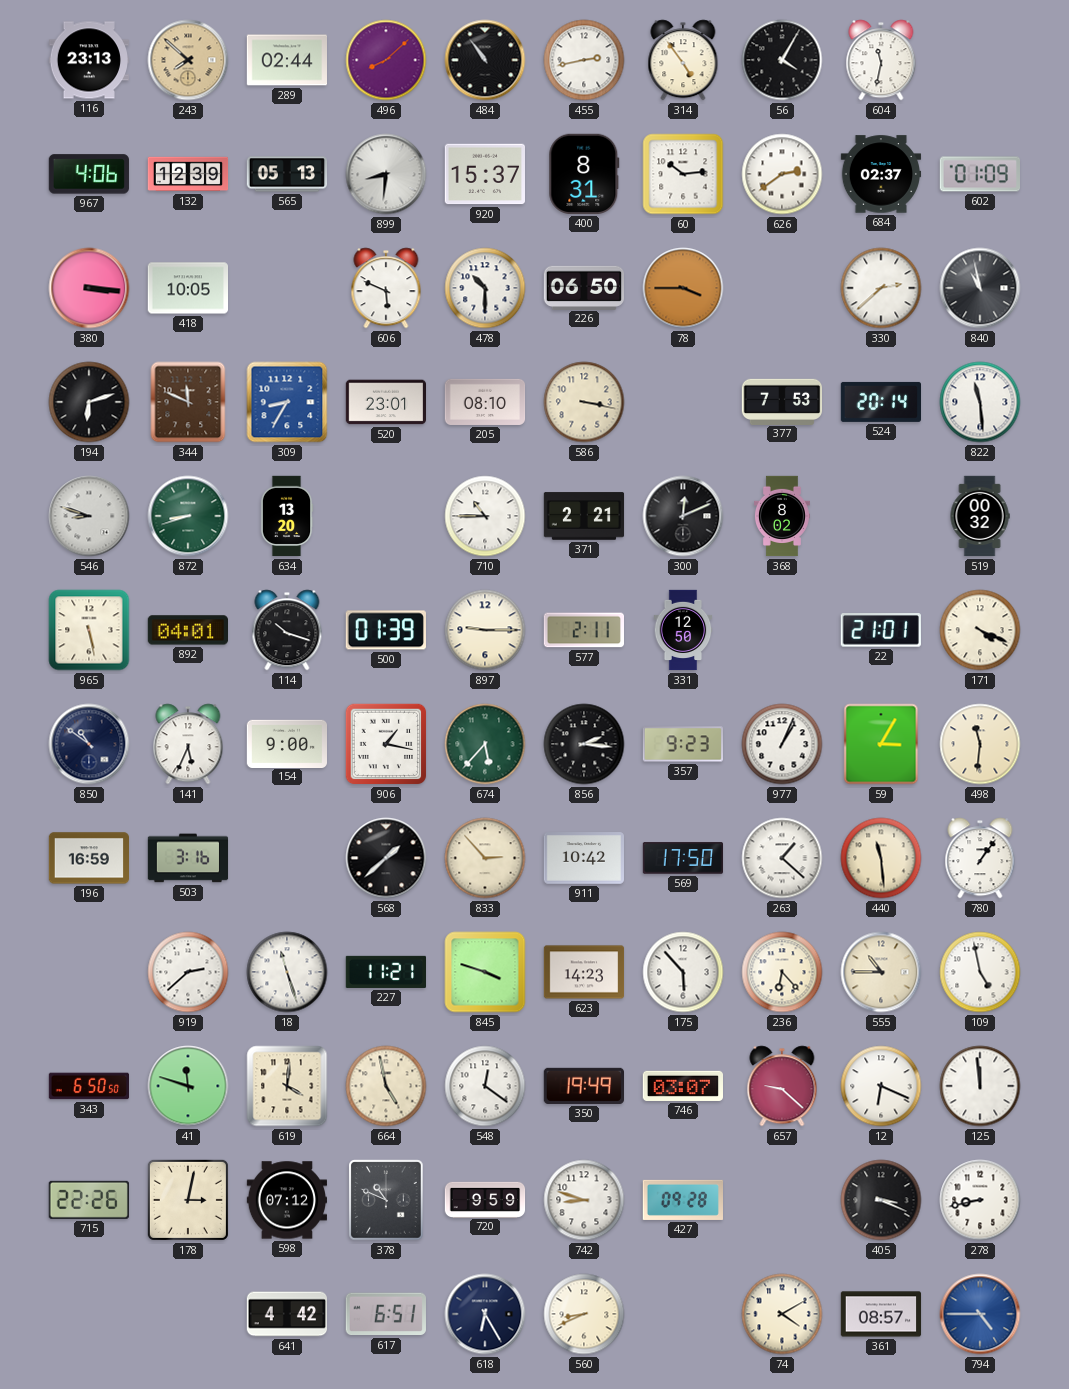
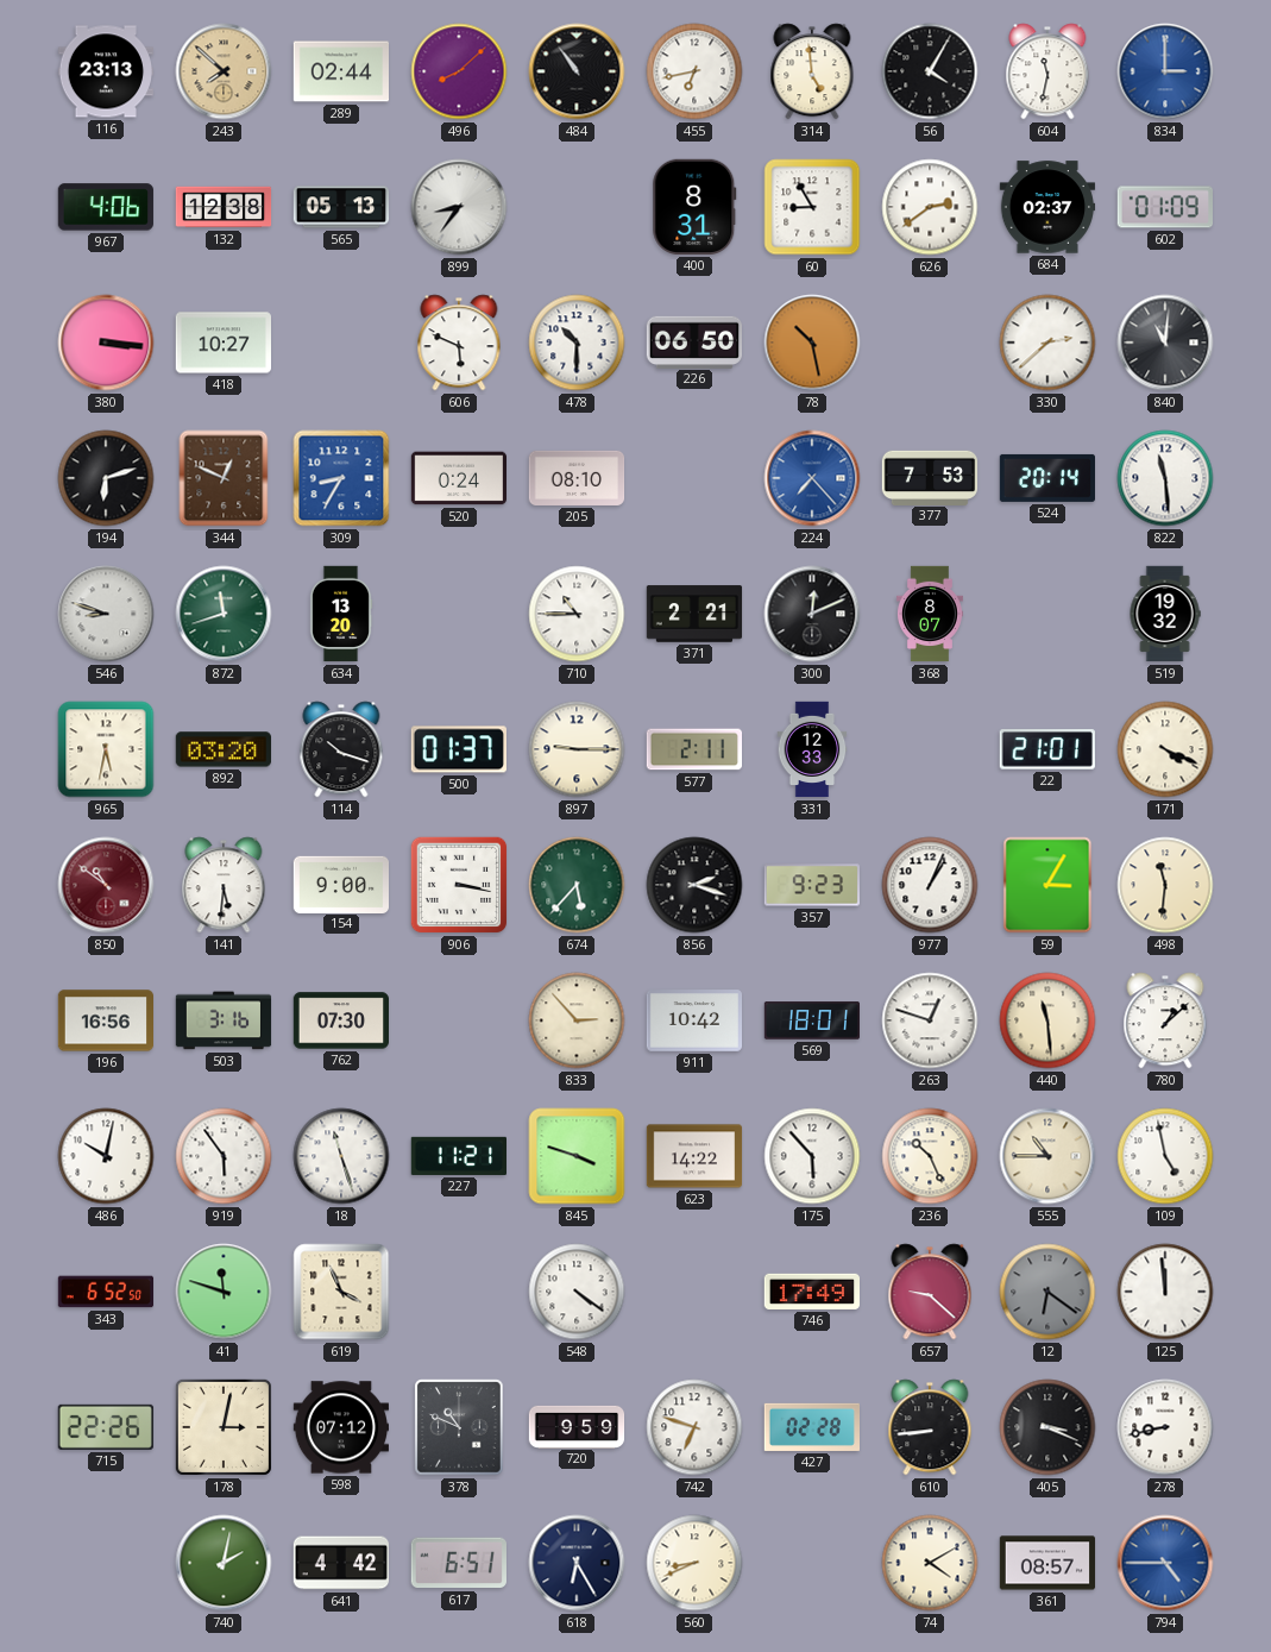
455: 2:43 -> 6:43 (694, 71)
314: 4:54 -> 4:59 (812, 71)
834: none -> 3:00 (1165, 71)
132: 12:39 -> 12:38 (224, 207)
899: 8:31 -> 8:36 (459, 207)
920: 15:37 -> none (484, 174)
60: 10:14 -> 8:55 (812, 207)
418: 10:05 -> 10:27 (222, 343)
78: 3:45 -> 10:28 (812, 343)
840: 10:58 -> 11:01 (1165, 343)
344: 11:49 -> 12:49 (224, 478)
520: 23:01 -> 0:24 (458, 478)
586: 3:17 -> none (584, 402)
224: none -> 7:23 (812, 478)
872: 8:42 -> 11:42 (224, 614)
368: 8:02 -> 8:07 (930, 614)
519: 00:32 -> 19:32 (1165, 614)
965: 5:28 -> 5:32 (106, 749)
892: 04:01 -> 03:20 (222, 749)
500: 01:39 -> 01:37 (459, 749)
331: 12:50 -> 12:33 (812, 749)
850 dial: navy -> burgundy (106, 885)
141: 5:34 -> 5:31 (224, 885)
906: 1:17 -> 3:17 (459, 885)
856: 2:16 -> 2:18 (694, 885)
196: 16:59 -> 16:56 (105, 1020)
762: none -> 07:30 (340, 1020)
568: 1:38 -> none (386, 858)
569: 17:50 -> 18:01 (811, 1020)
263: 1:22 -> 12:48 (930, 1020)
780: 1:06 -> 1:08 (1165, 1020)
486: none -> 10:02 (106, 1156)
919: 2:38 -> 5:54 (224, 1156)
623: 14:23 -> 14:22 (694, 1156)
236: 6:23 -> 10:26 (930, 1156)
343: 6:50 -> 6:52 (106, 1292)
619: 4:01 -> 3:56 (341, 1292)
664: 4:58 -> none (386, 1086)
548: 12:21 -> 4:21 (577, 1292)
350: 19:49 -> none (583, 1086)
746: 03:07 -> 17:49 (811, 1292)
12: 6:19 -> 6:21 (1047, 1292)
12 dial: white -> grey (1047, 1292)
742: 8:48 -> 6:48 (694, 1427)
427: 09:28 -> 02:28 (811, 1427)
610: none -> 8:44 (930, 1427)
740: none -> 2:02 (224, 1563)
